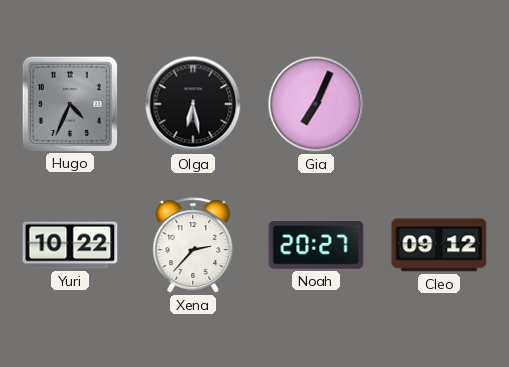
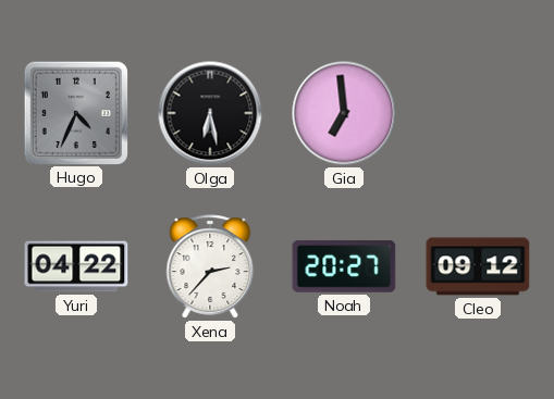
Gia: 7:04 -> 6:59 (344, 113)
Yuri: 10:22 -> 04:22 (76, 266)
